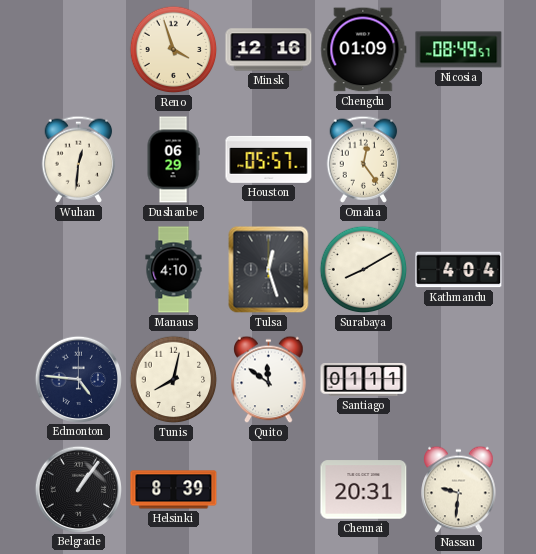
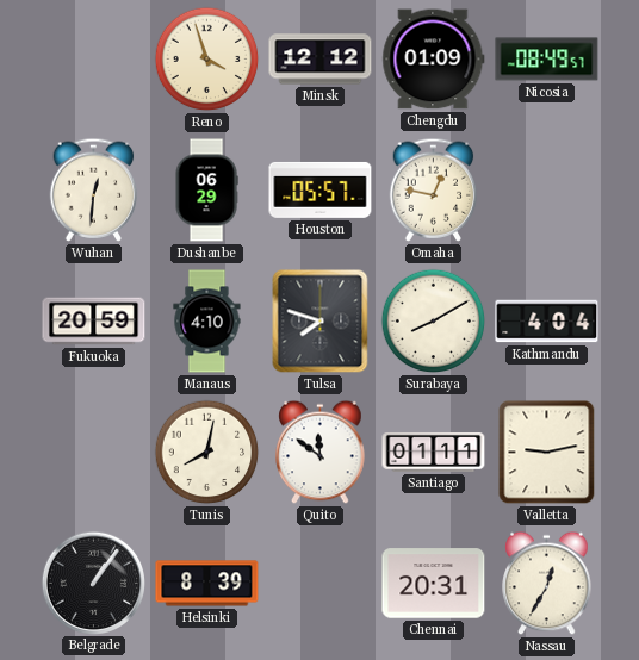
Minsk: 12:16 -> 12:12 (321, 60)
Omaha: 12:24 -> 12:47 (434, 189)
Fukuoka: none -> 20:59 (94, 322)
Tulsa: 12:27 -> 7:48 (321, 322)
Edmonton: 4:46 -> none (78, 379)
Valletta: none -> 9:13 (547, 453)
Nassau: 9:31 -> 12:35 (547, 584)
